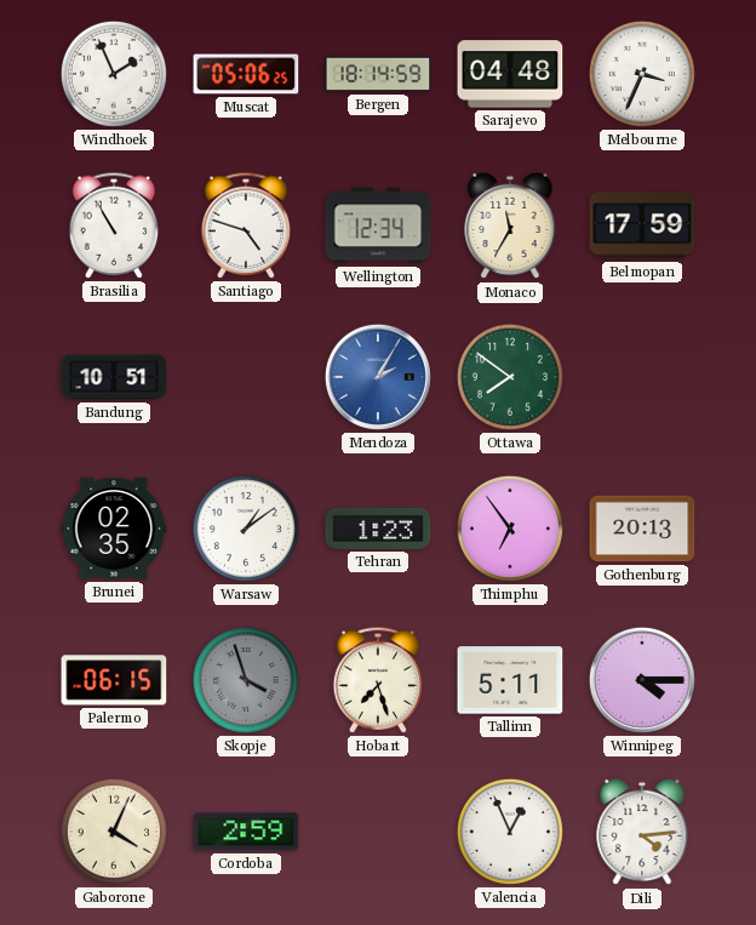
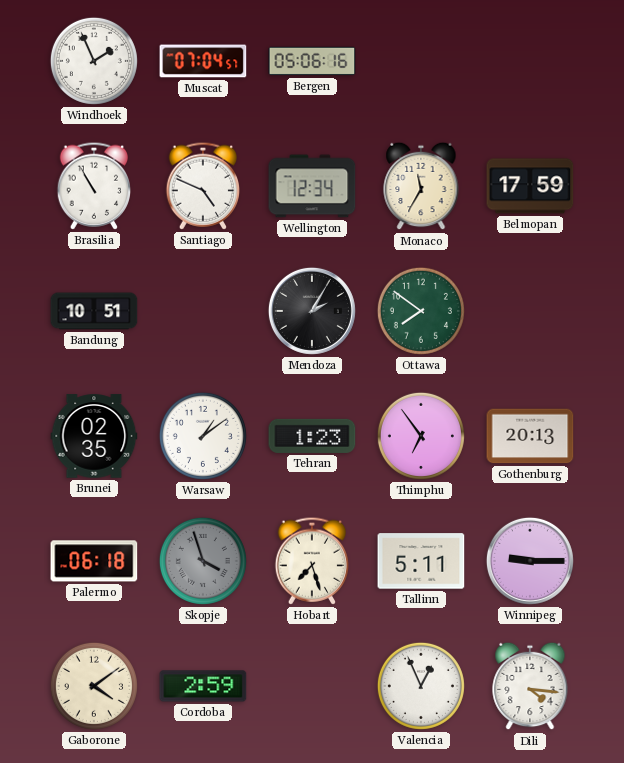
Muscat: 05:06 -> 07:04 (203, 61)
Bergen: 18:14 -> 05:06 (312, 61)
Sarajevo: 04:48 -> none (510, 74)
Melbourne: 3:34 -> none (642, 74)
Santiago: 4:48 -> 4:49 (203, 186)
Mendoza dial: blue -> black (312, 311)
Palermo: 06:15 -> 06:18 (94, 561)
Winnipeg: 4:15 -> 9:15 (530, 561)
Gaborone: 4:04 -> 4:09 (94, 686)
Dili: 4:14 -> 4:16 (530, 686)
